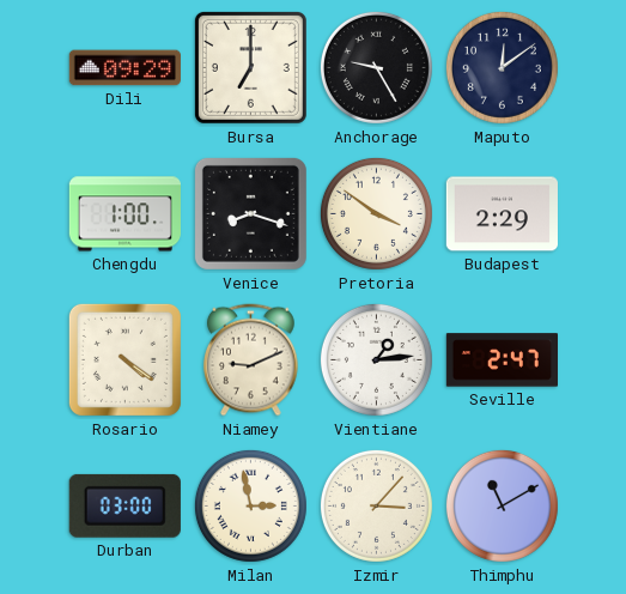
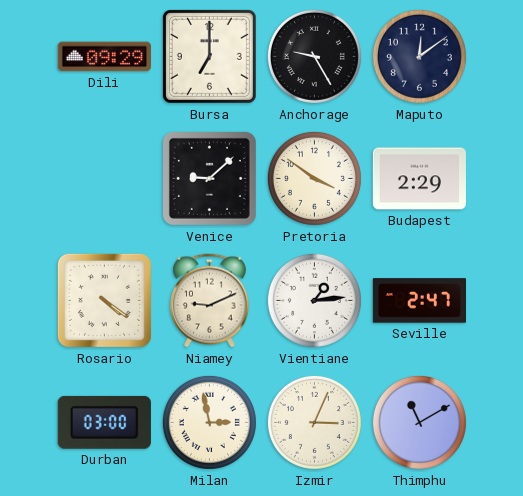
Chengdu: 1:00 -> none (124, 214)
Venice: 8:18 -> 9:08 (209, 178)
Izmir: 3:07 -> 3:04 (314, 422)
